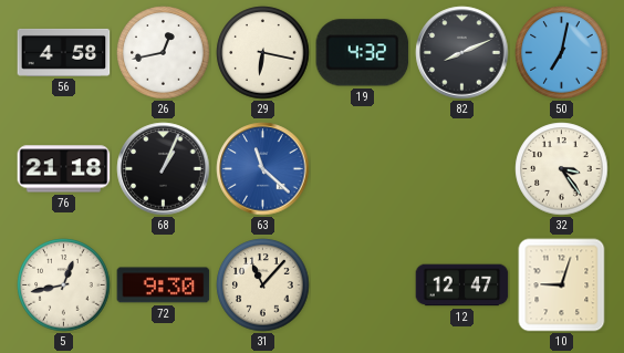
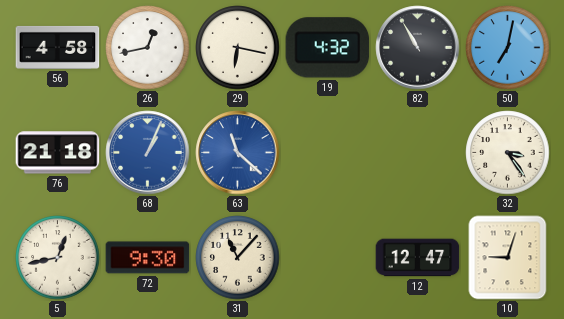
82: 8:11 -> 10:55 (418, 48)
68 dial: black -> blue (148, 153)
